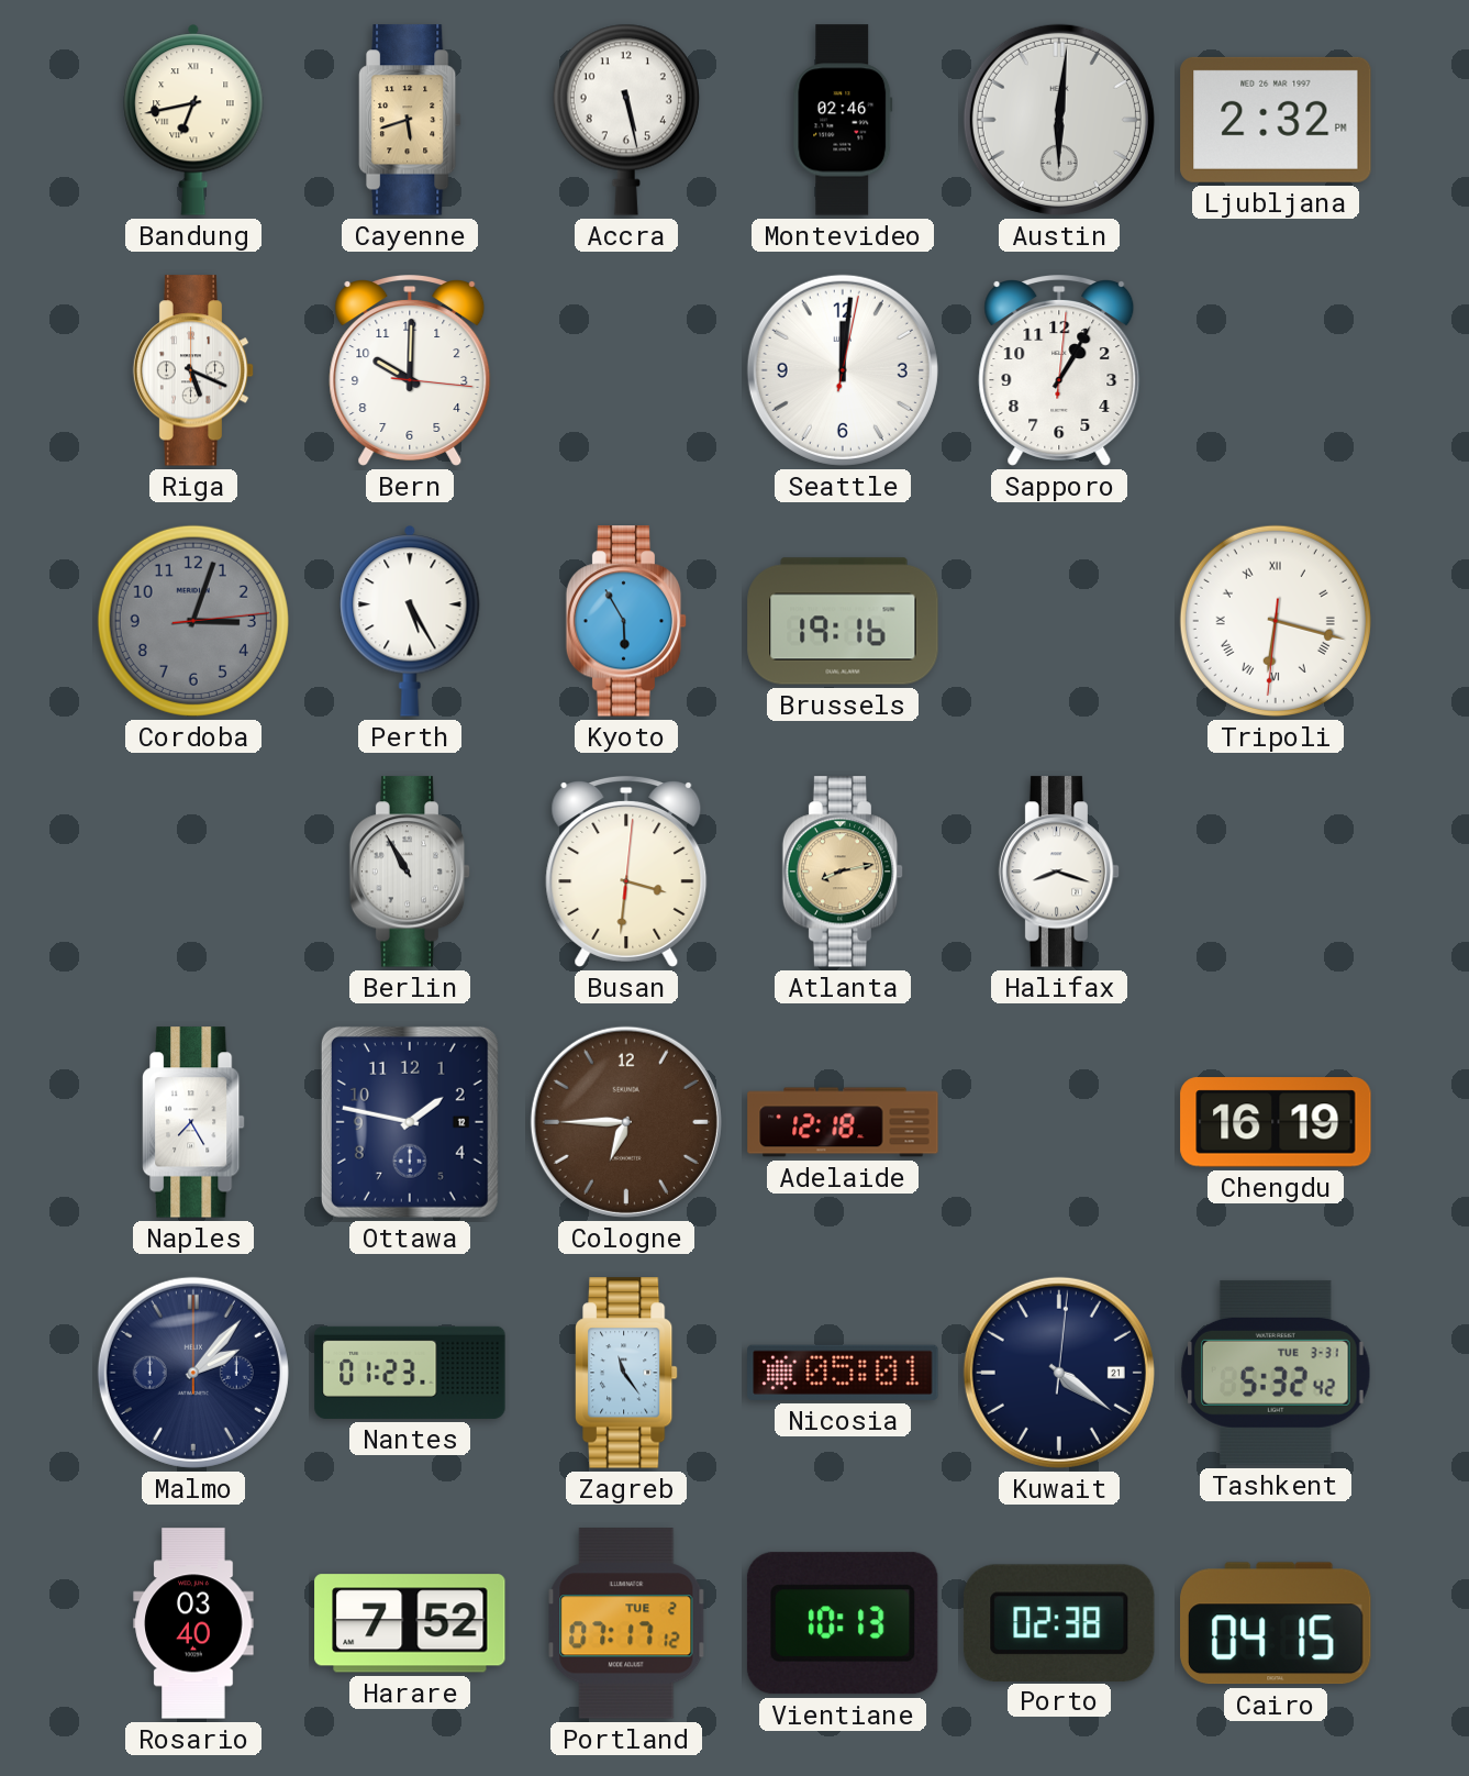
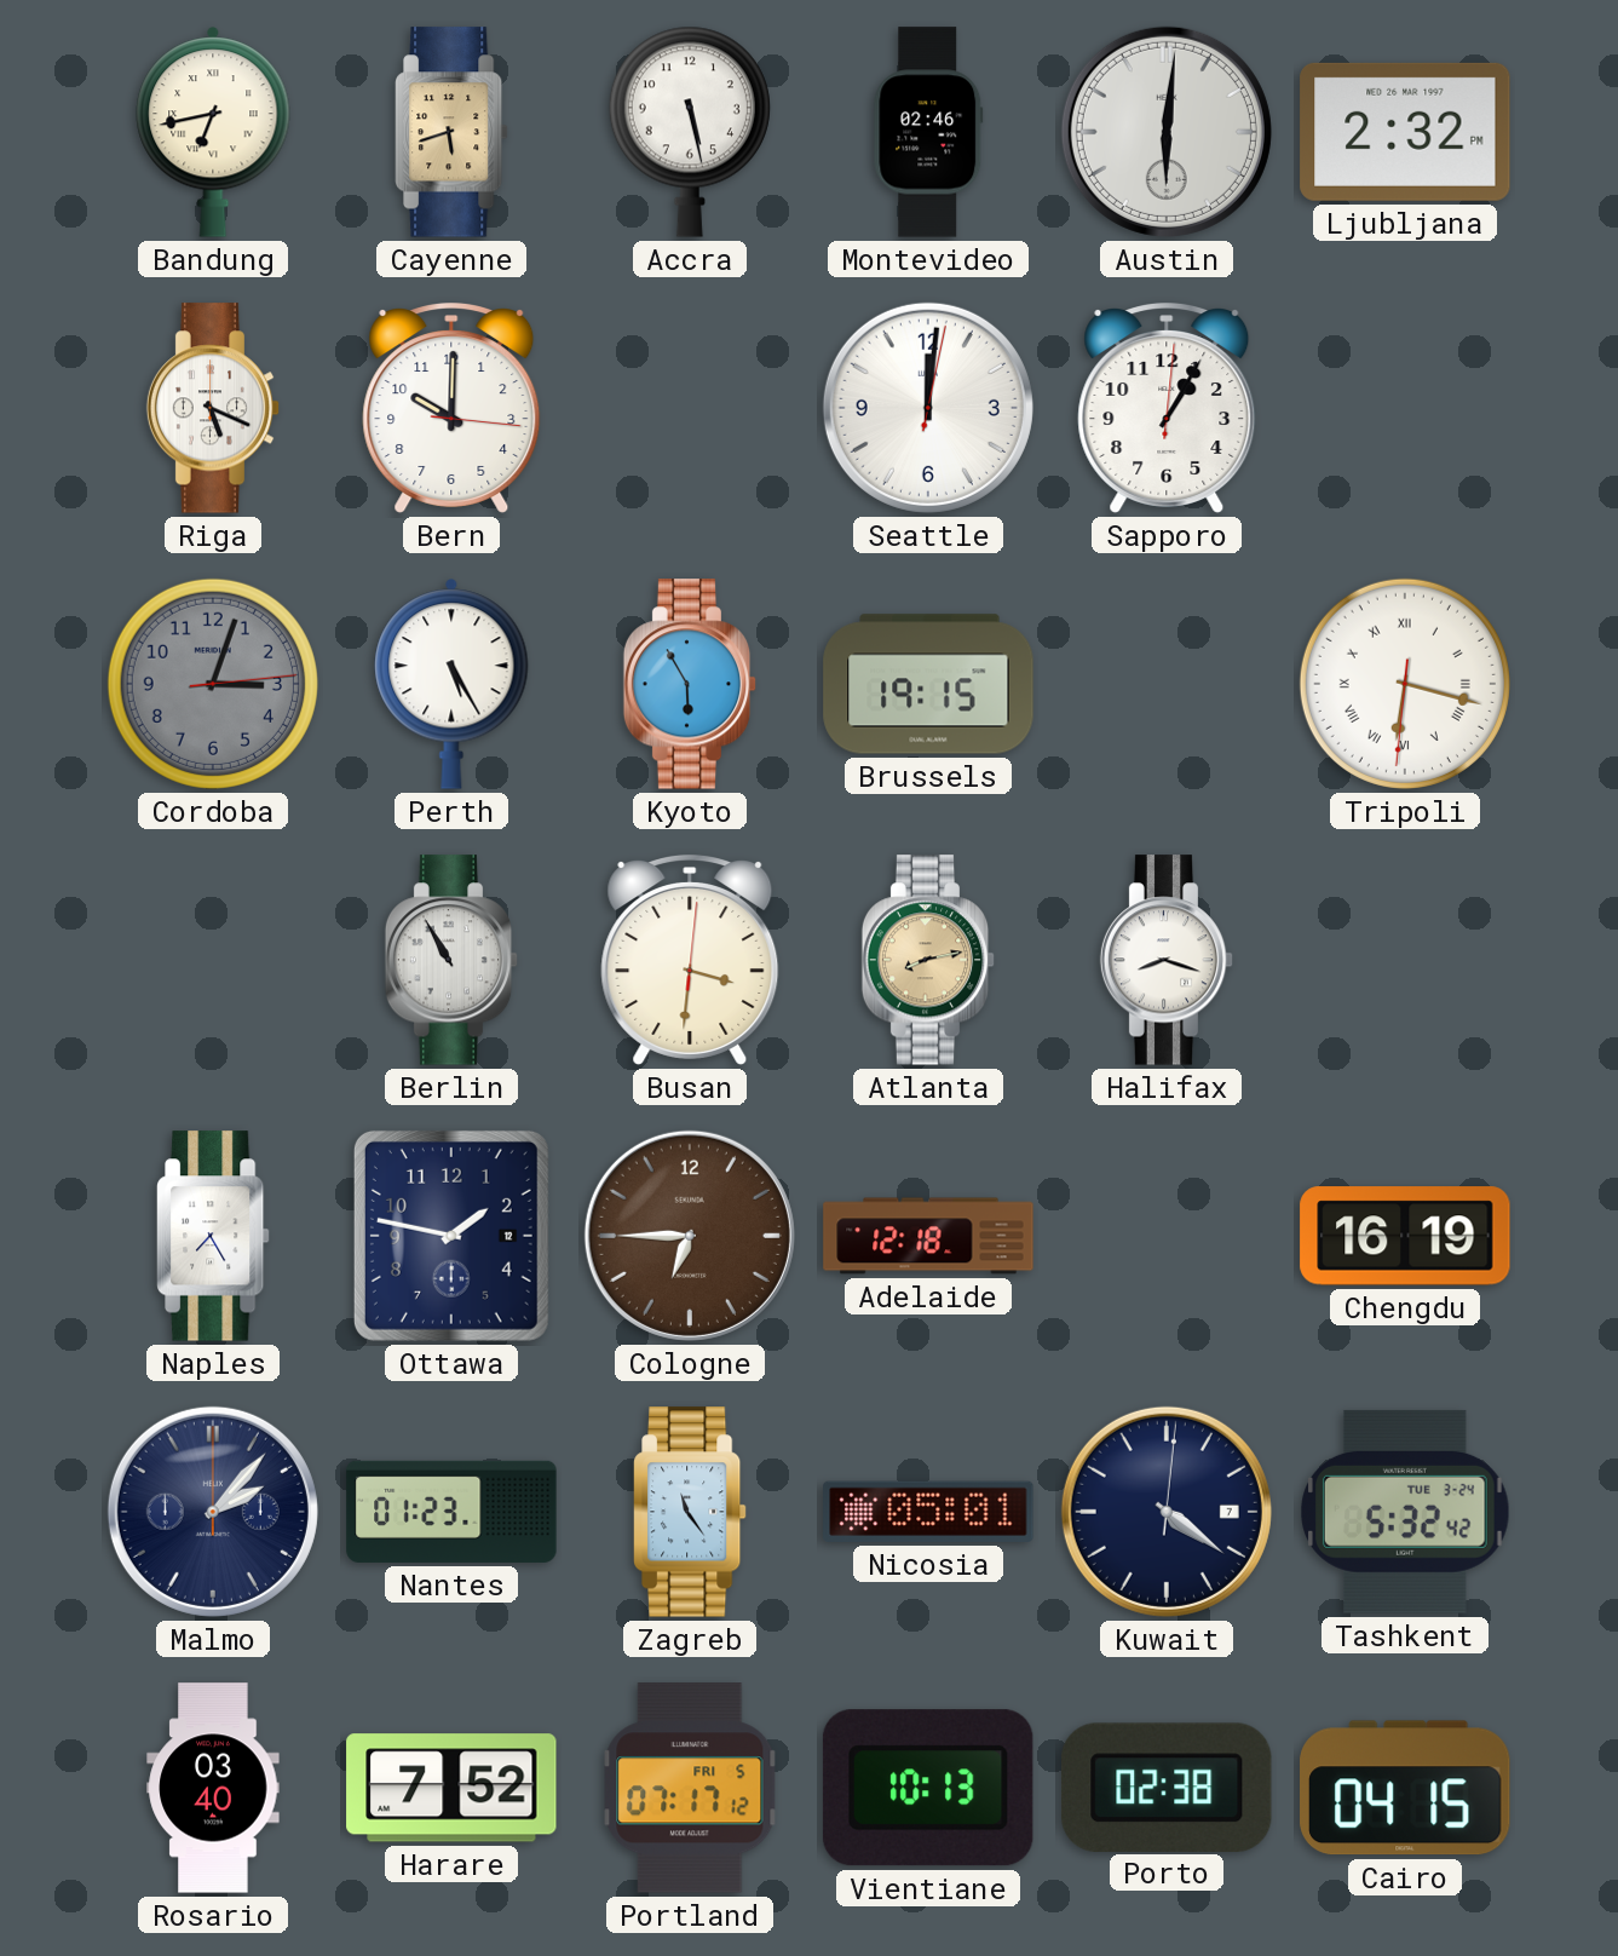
Brussels: 19:16 -> 19:15 (928, 684)
Kuwait date: 21 -> 7 (1167, 1512)
Tashkent date: TUE 3-31 -> TUE 3-24 (1405, 1512)
Portland date: TUE 2 -> FRI 5 (690, 1788)
